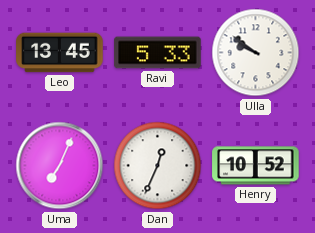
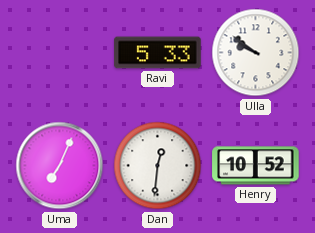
Leo: 13:45 -> none (60, 53)
Dan: 12:34 -> 12:31 (158, 166)
